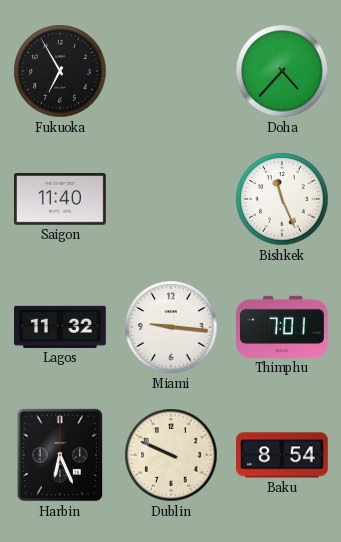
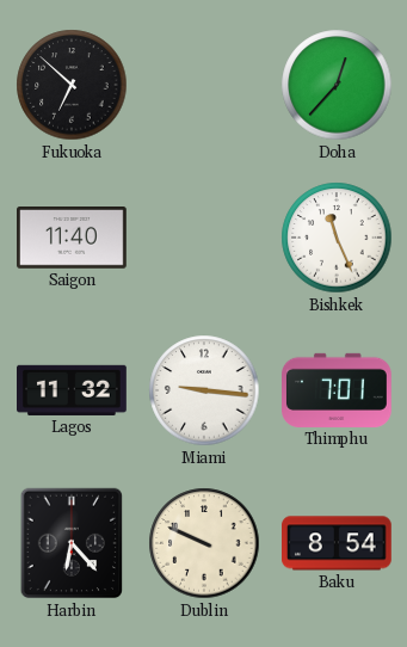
Fukuoka: 6:55 -> 6:52 (72, 85)
Doha: 4:37 -> 12:37 (337, 85)
Harbin: 6:26 -> 6:23 (72, 543)
